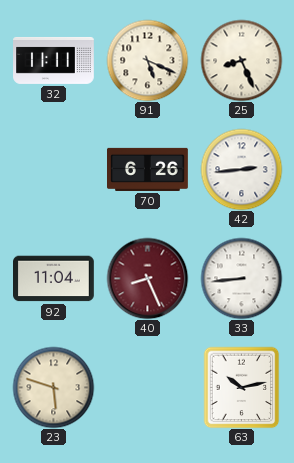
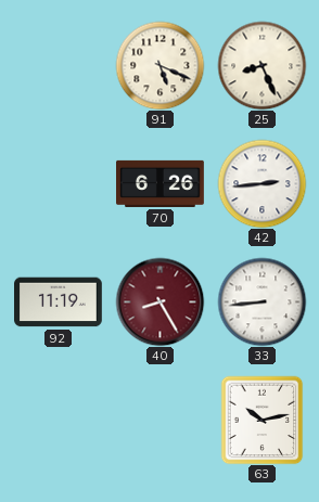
32: 11:11 -> none (54, 60)
92: 11:04 -> 11:19 (59, 303)
40: 8:26 -> 8:25 (159, 301)
23: 5:48 -> none (53, 387)
